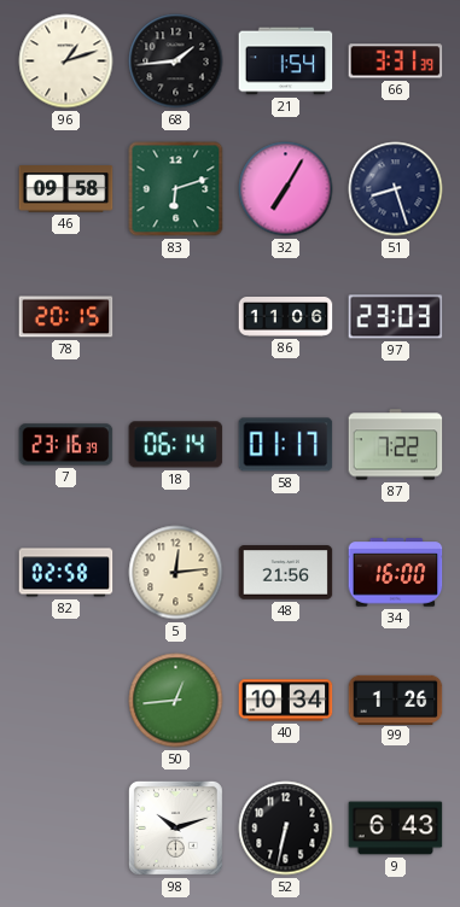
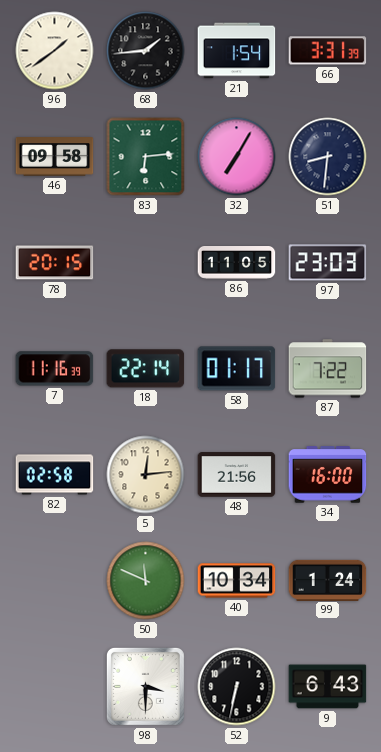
96: 1:12 -> 1:39 (55, 51)
83: 6:12 -> 6:14 (146, 157)
51: 8:27 -> 8:31 (328, 157)
86: 11:06 -> 11:05 (237, 263)
7: 23:16 -> 11:16 (55, 369)
18: 06:14 -> 22:14 (146, 369)
50: 12:44 -> 11:49 (146, 581)
99: 1:26 -> 1:24 (328, 580)
98: 10:12 -> 3:30 (145, 686)
